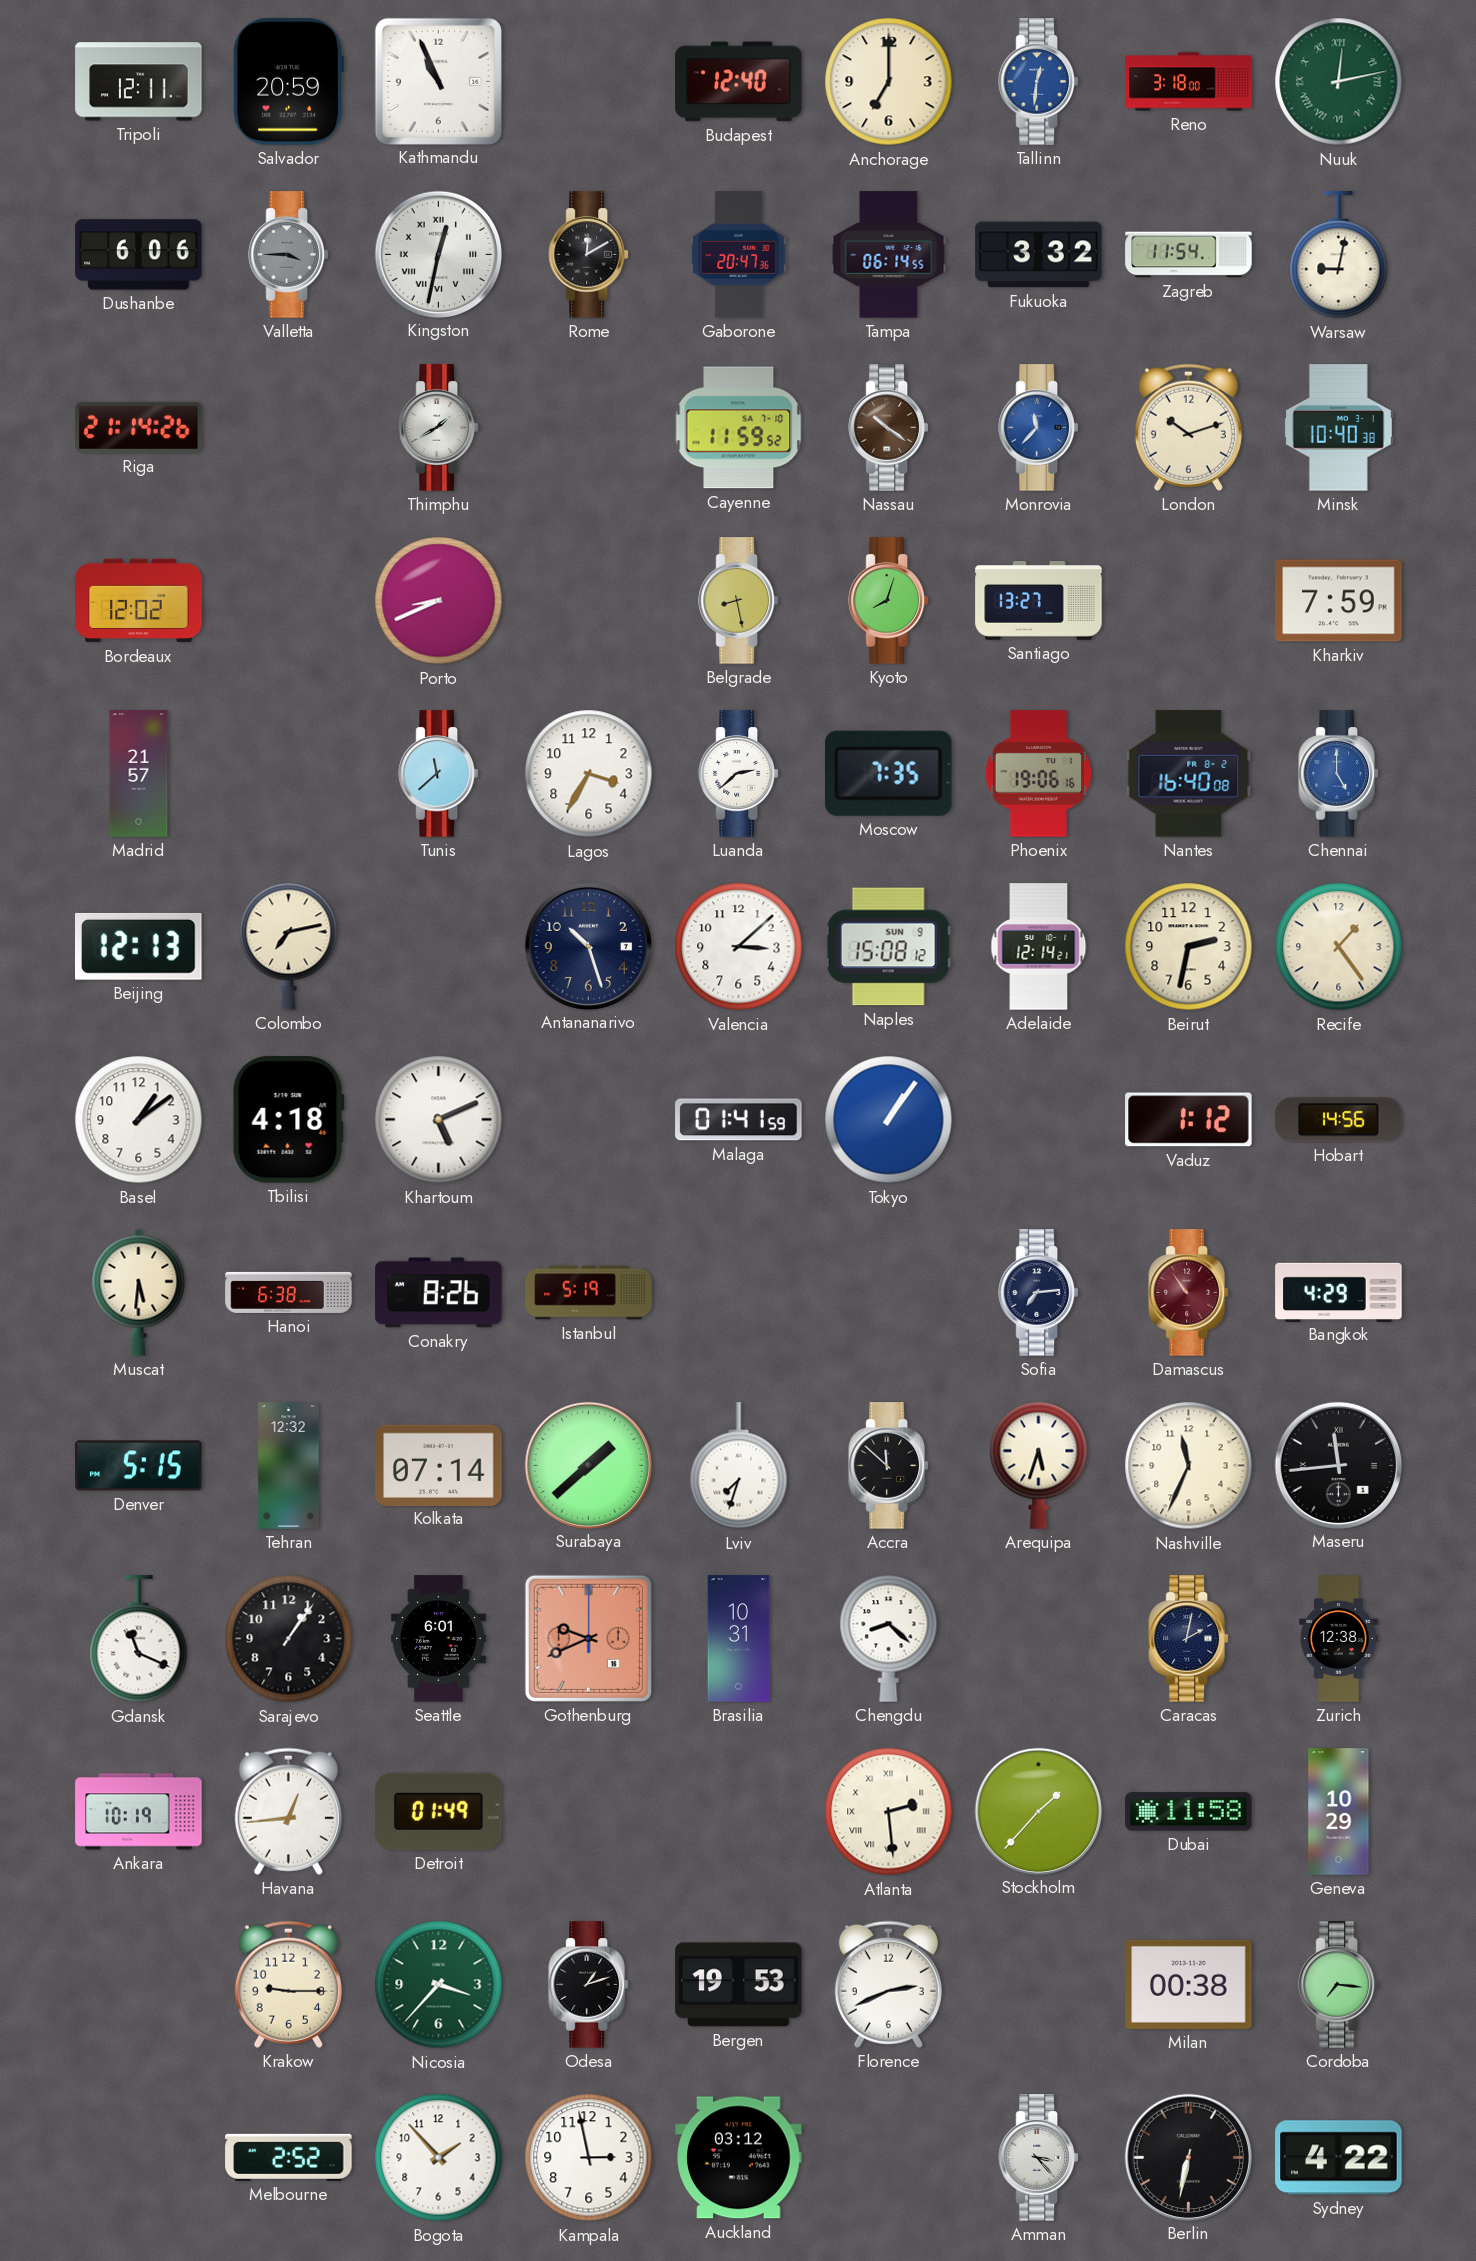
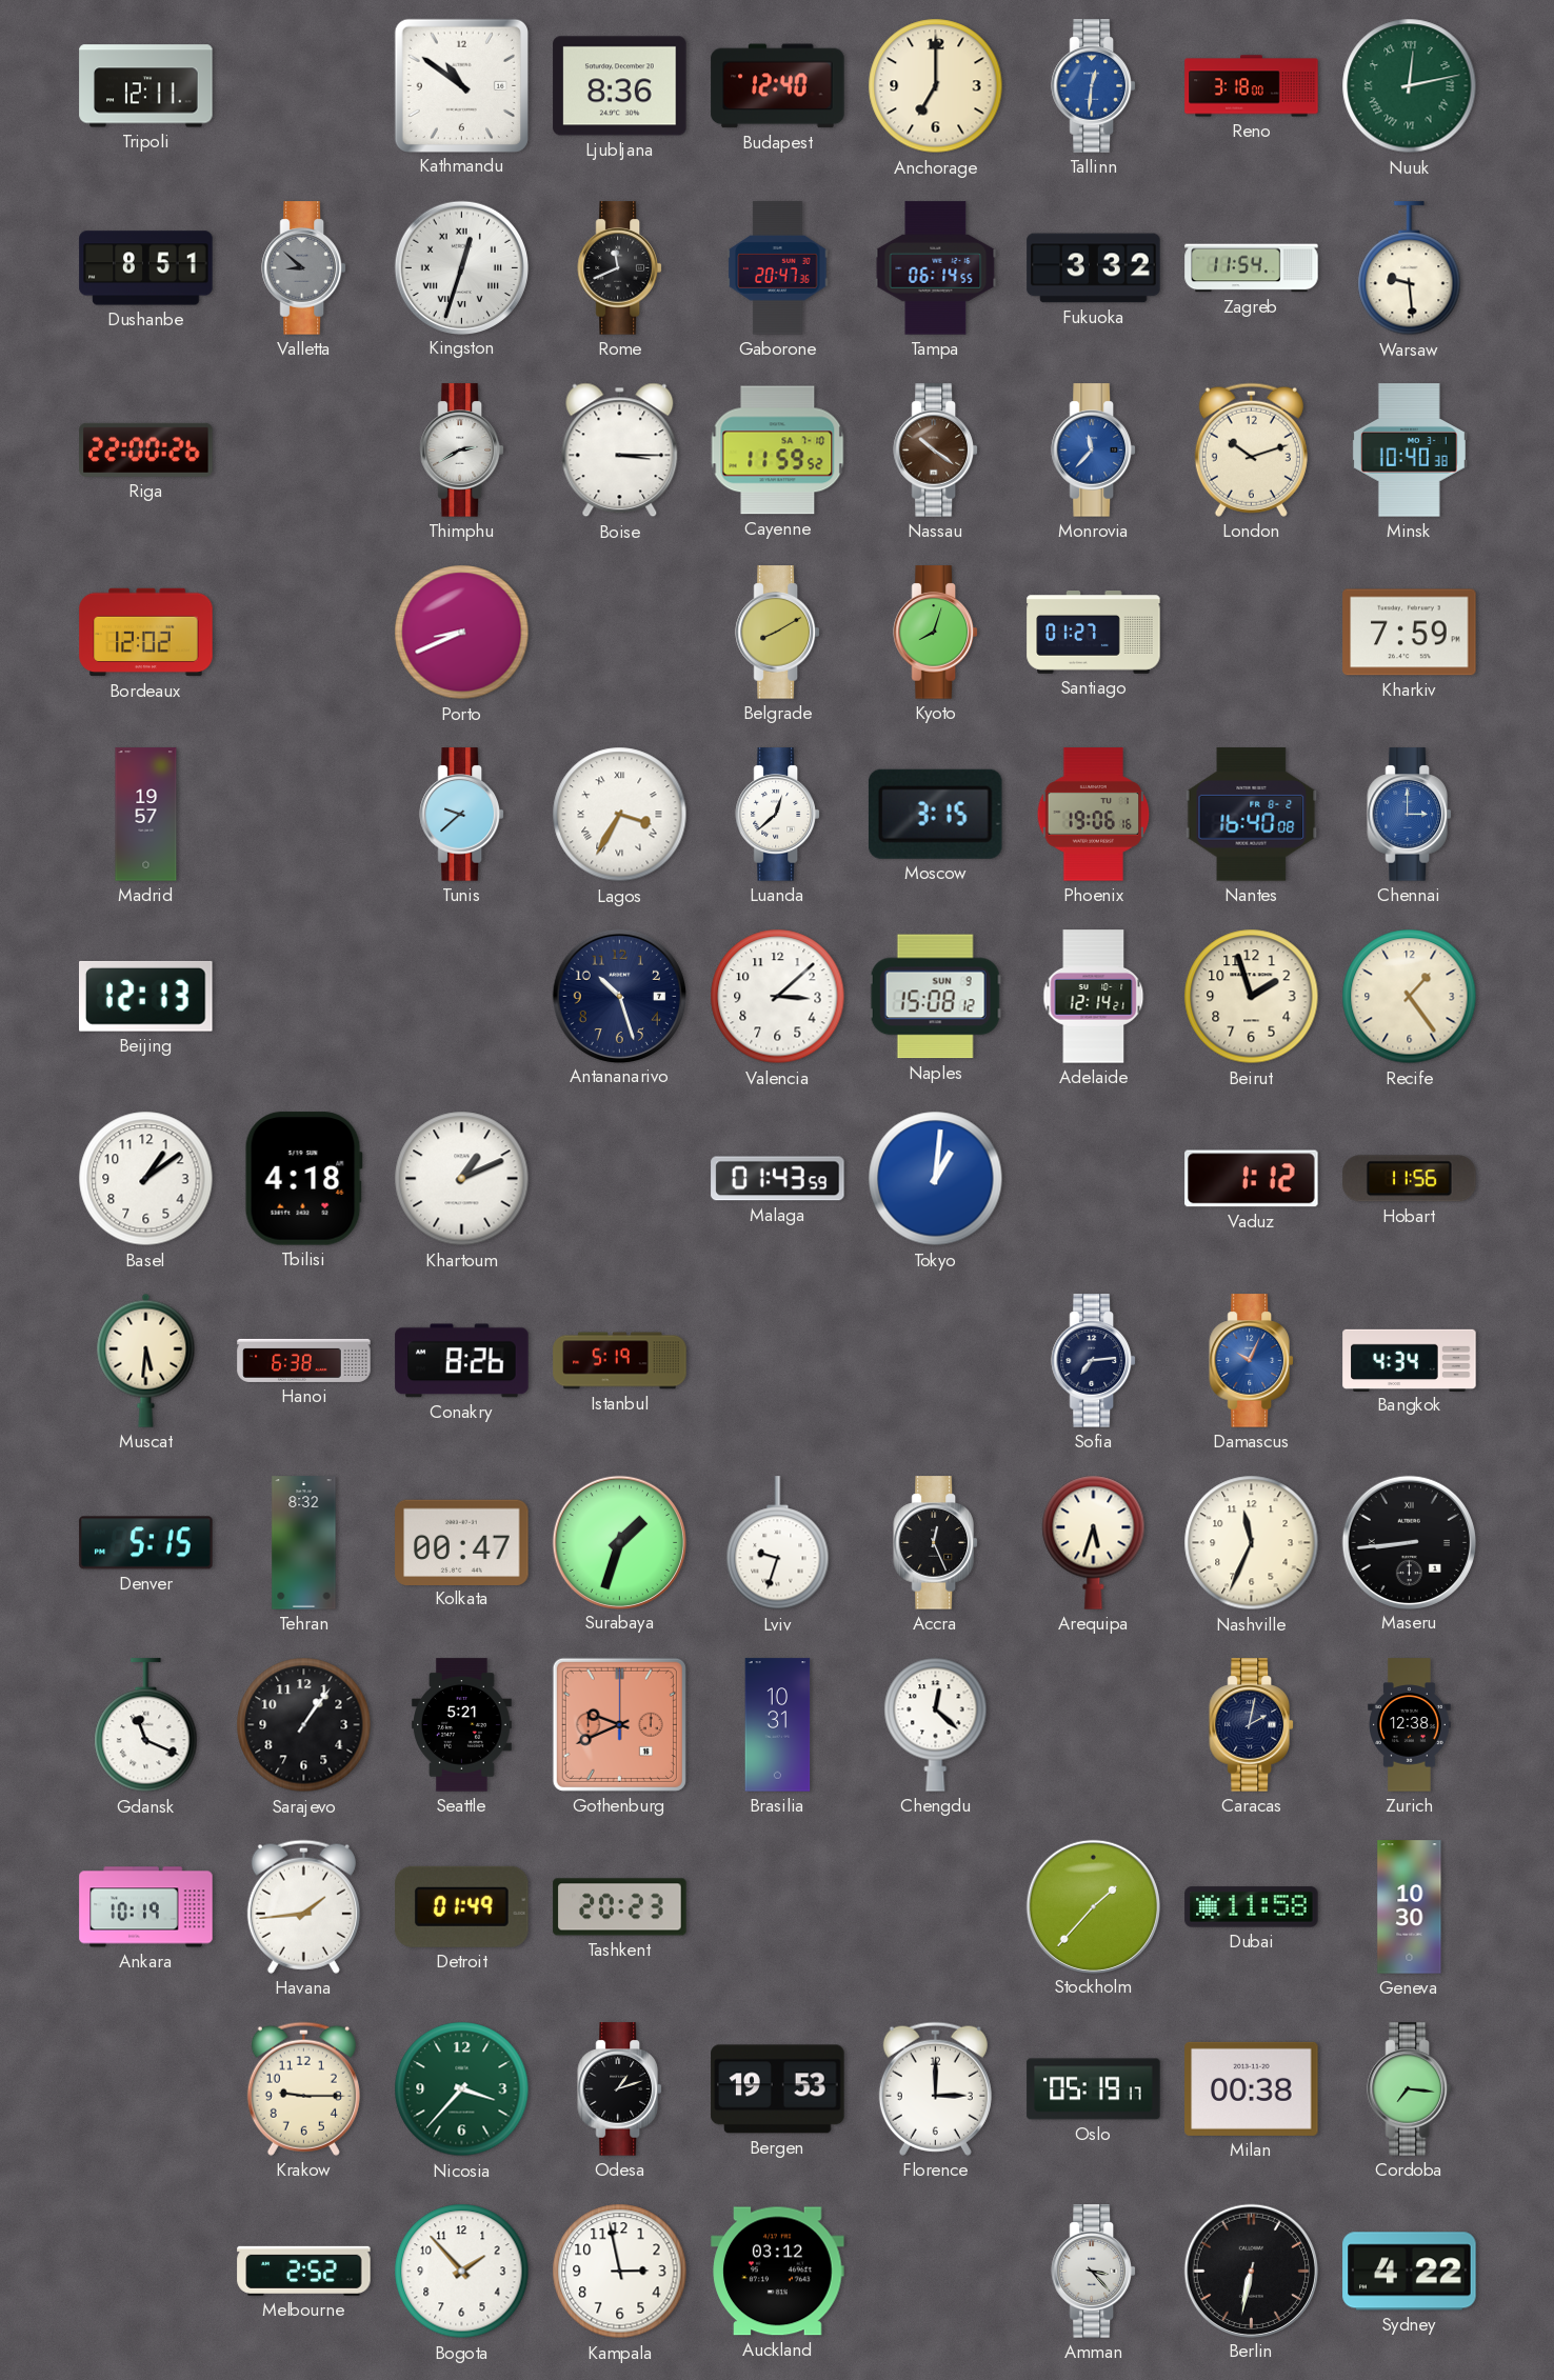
Salvador: 20:59 -> none (288, 82)
Kathmandu: 10:56 -> 10:51 (461, 85)
Ljubljana: none -> 8:36 (620, 86)
Dushanbe: 6:06 -> 8:51 (146, 268)
Valletta: 3:45 -> 8:52 (303, 268)
Kingston: 12:32 -> 12:33 (461, 267)
Rome: 12:10 -> 11:41 (619, 268)
Warsaw: 9:02 -> 9:29 (1410, 268)
Riga: 21:14 -> 22:00 (146, 449)
Thimphu: 1:40 -> 2:40 (461, 451)
Boise: none -> 3:15 (620, 451)
Belgrade: 8:28 -> 8:10 (777, 633)
Santiago: 13:27 -> 01:27 (1094, 633)
Madrid: 21:57 -> 19:57 (146, 815)
Tunis: 11:38 -> 9:38 (461, 815)
Lagos numerals: Arabic -> Roman (620, 815)
Luanda: 2:38 -> 12:38 (777, 815)
Moscow: 7:35 -> 3:15 (935, 814)
Chennai: 5:00 -> 3:00 (1409, 815)
Colombo: 7:13 -> none (289, 946)
Beirut: 2:32 -> 1:57 (1252, 997)
Khartoum: 5:11 -> 1:11 (462, 1179)
Malaga: 01:41 -> 01:43 (778, 1179)
Tokyo: 1:06 -> 1:01 (936, 1179)
Hobart: 14:56 -> 11:56 (1410, 1179)
Damascus: 10:54 -> 10:04 (1251, 1361)
Damascus dial: burgundy -> blue (1251, 1361)
Bangkok: 4:29 -> 4:34 (1410, 1360)
Tehran: 12:32 -> 8:32 (304, 1543)
Kolkata: 07:14 -> 00:47 (462, 1542)
Surabaya: 1:38 -> 1:33 (619, 1542)
Lviv: 7:33 -> 9:33 (778, 1543)
Accra: 11:52 -> 12:26 (935, 1543)
Maseru: 11:44 -> 8:44 (1409, 1542)
Seattle: 6:01 -> 5:21 (462, 1725)
Chengdu: 8:22 -> 12:22 (936, 1724)
Havana: 12:44 -> 1:44 (303, 1906)
Tashkent: none -> 20:23 (620, 1907)
Atlanta: 2:29 -> none (889, 1812)
Geneva: 10:29 -> 10:30 (1410, 1907)
Florence: 2:41 -> 3:00 (935, 2088)
Oslo: none -> 05:19 (1094, 2089)
